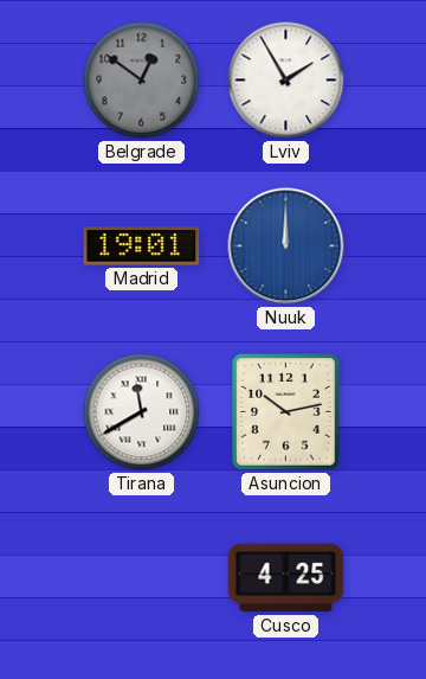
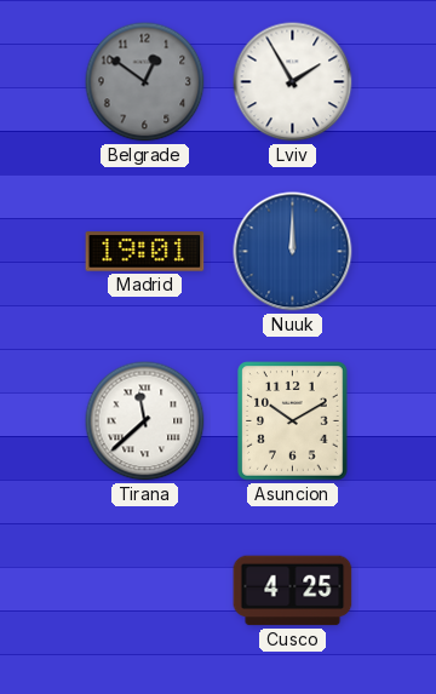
Tirana: 11:40 -> 11:38 (145, 421)
Asuncion: 10:13 -> 10:10 (293, 421)
